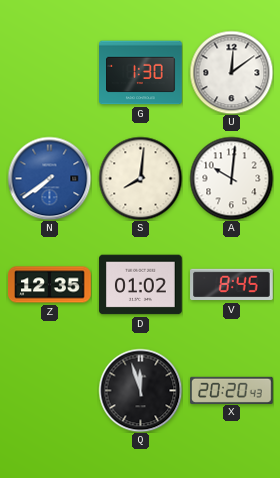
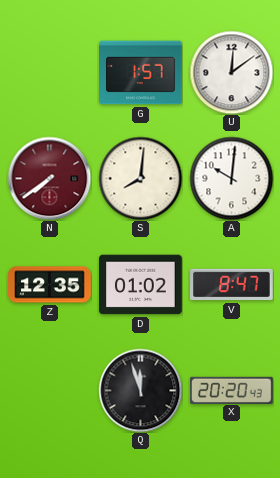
G: 1:30 -> 1:57 (141, 73)
N dial: blue -> burgundy (49, 178)
V: 8:45 -> 8:47 (232, 285)
